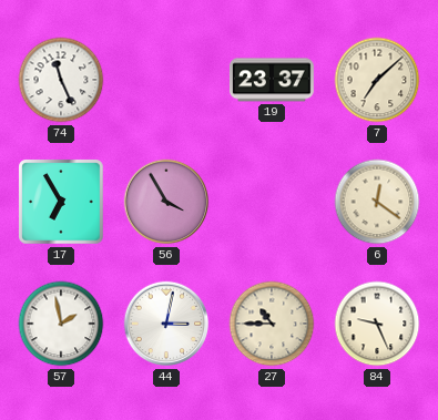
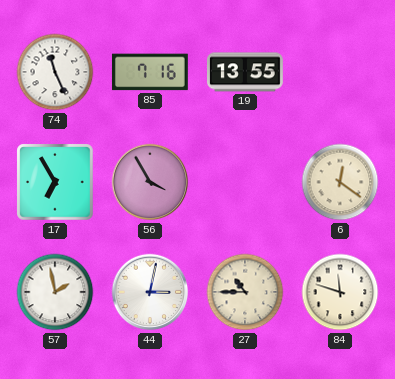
85: none -> 7:16 (150, 72)
19: 23:37 -> 13:55 (246, 72)
7: 7:08 -> none (377, 80)
84: 9:26 -> 11:48 (340, 292)
